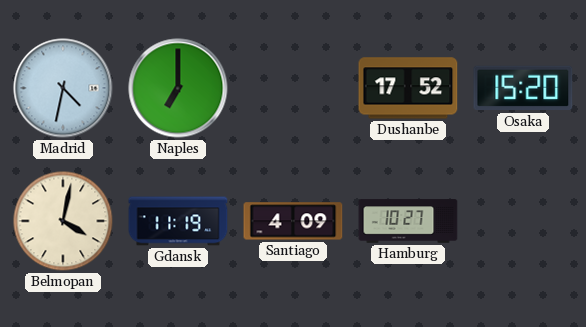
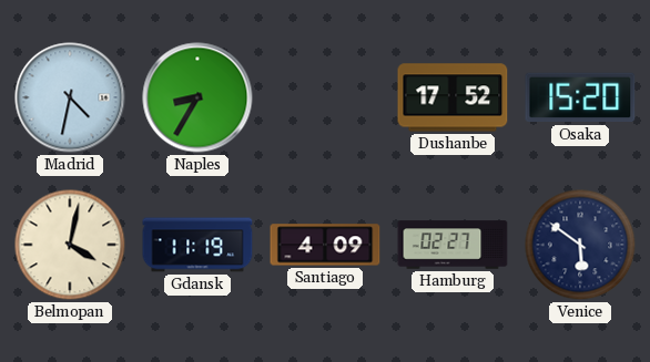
Naples: 7:00 -> 8:35 (197, 97)
Hamburg: 10:27 -> 02:27 (453, 245)
Venice: none -> 5:51 (580, 245)
